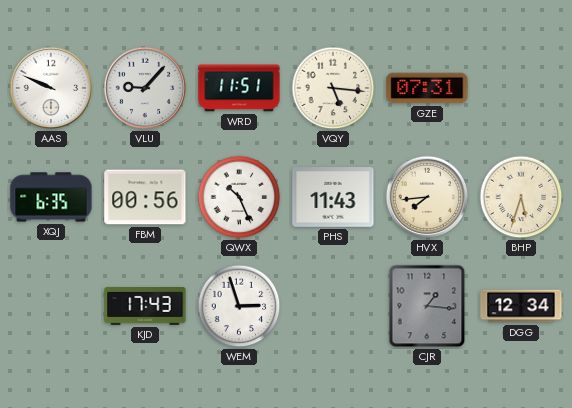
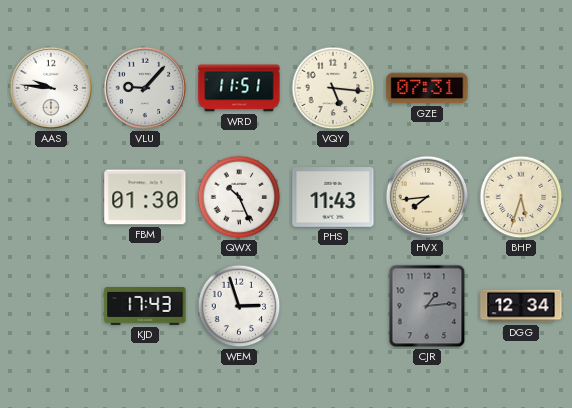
AAS: 9:49 -> 9:46 (51, 88)
XQJ: 6:35 -> none (51, 197)
FBM: 00:56 -> 01:30 (145, 197)
CJR: 1:16 -> 1:14 (427, 306)
